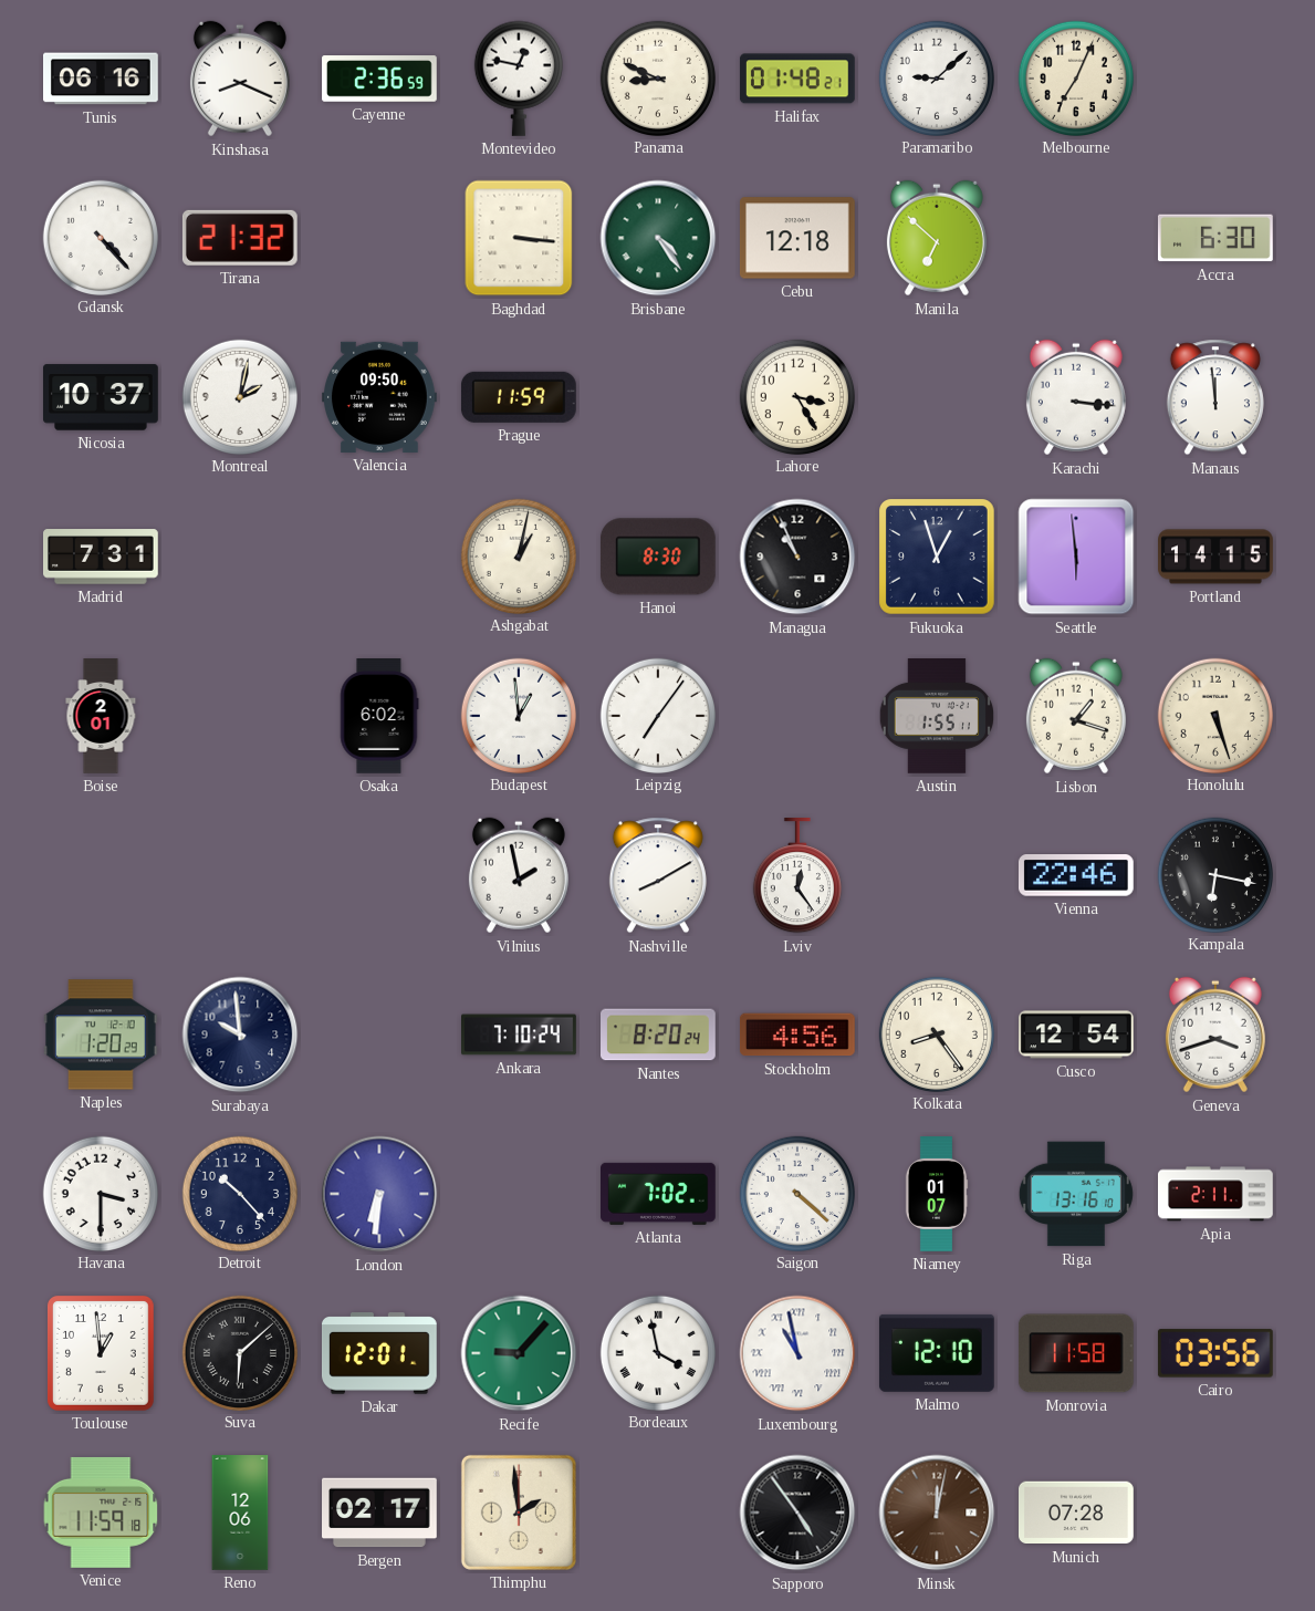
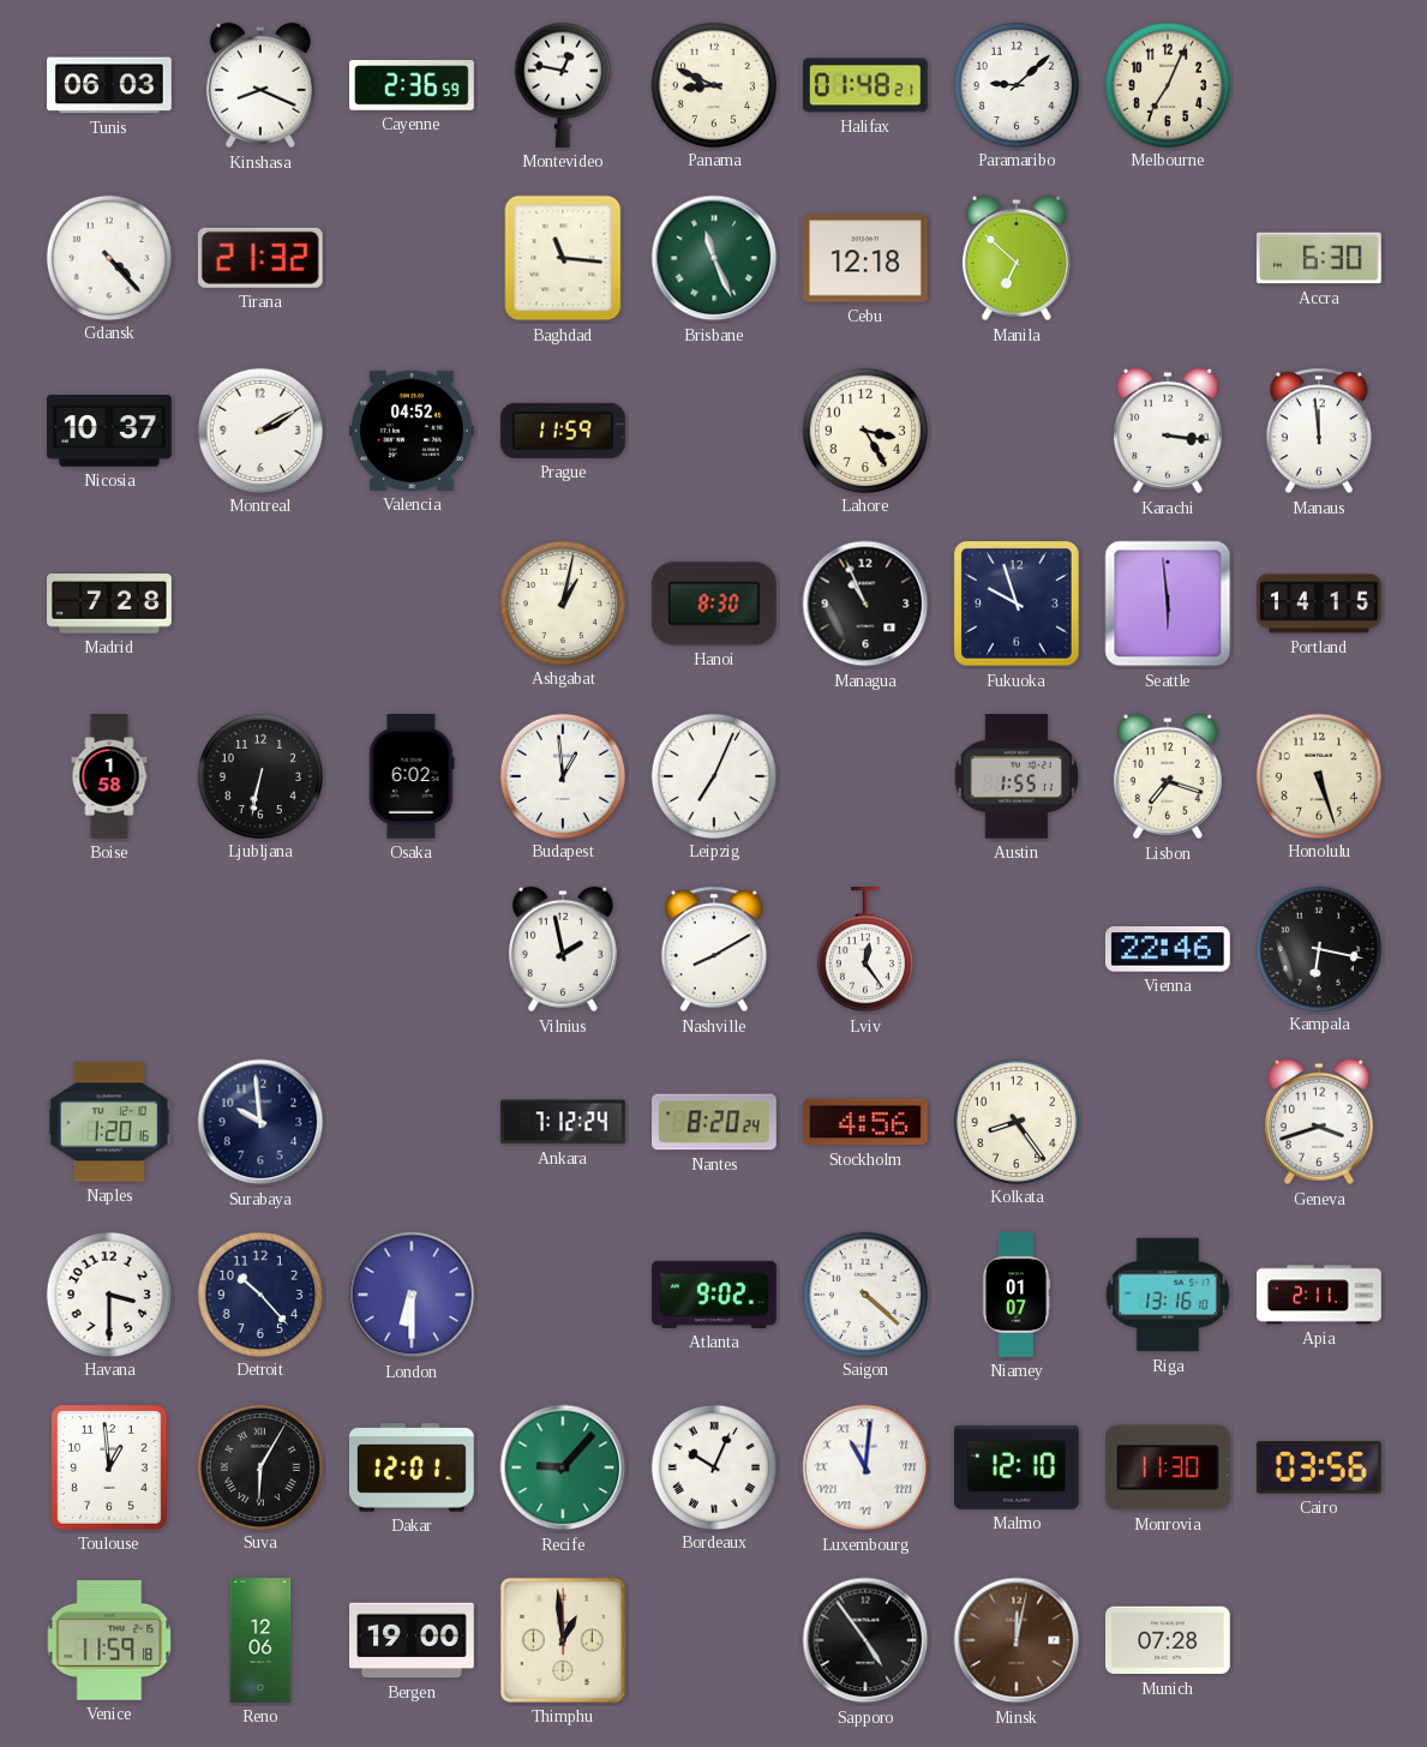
Tunis: 06:16 -> 06:03 (110, 85)
Baghdad: 3:16 -> 11:16 (563, 258)
Brisbane: 4:24 -> 11:26 (714, 258)
Montreal: 2:02 -> 2:10 (259, 430)
Valencia: 09:50 -> 04:52 (413, 431)
Madrid: 7:31 -> 7:28 (110, 604)
Fukuoka: 12:57 -> 9:57 (1018, 605)
Boise: 2:01 -> 1:58 (109, 776)
Ljubljana: none -> 6:32 (259, 775)
Leipzig: 7:06 -> 7:04 (713, 775)
Lisbon: 1:18 -> 7:18 (1168, 776)
Naples: 1:20:29 -> 1:20:16 (109, 1122)
Ankara: 7:10 -> 7:12 (563, 1122)
Cusco: 12:54 -> none (1077, 1035)
London: 6:31 -> 6:30 (412, 1295)
Atlanta: 7:02 -> 9:02 (715, 1295)
Suva: 6:08 -> 6:05 (259, 1466)
Bordeaux: 3:58 -> 10:04 (713, 1466)
Luxembourg: 10:58 -> 11:01 (865, 1467)
Monrovia: 11:58 -> 11:30 (1168, 1467)
Bergen: 02:17 -> 19:00 (413, 1640)
Thimphu: 1:59 -> 12:59 (563, 1640)
